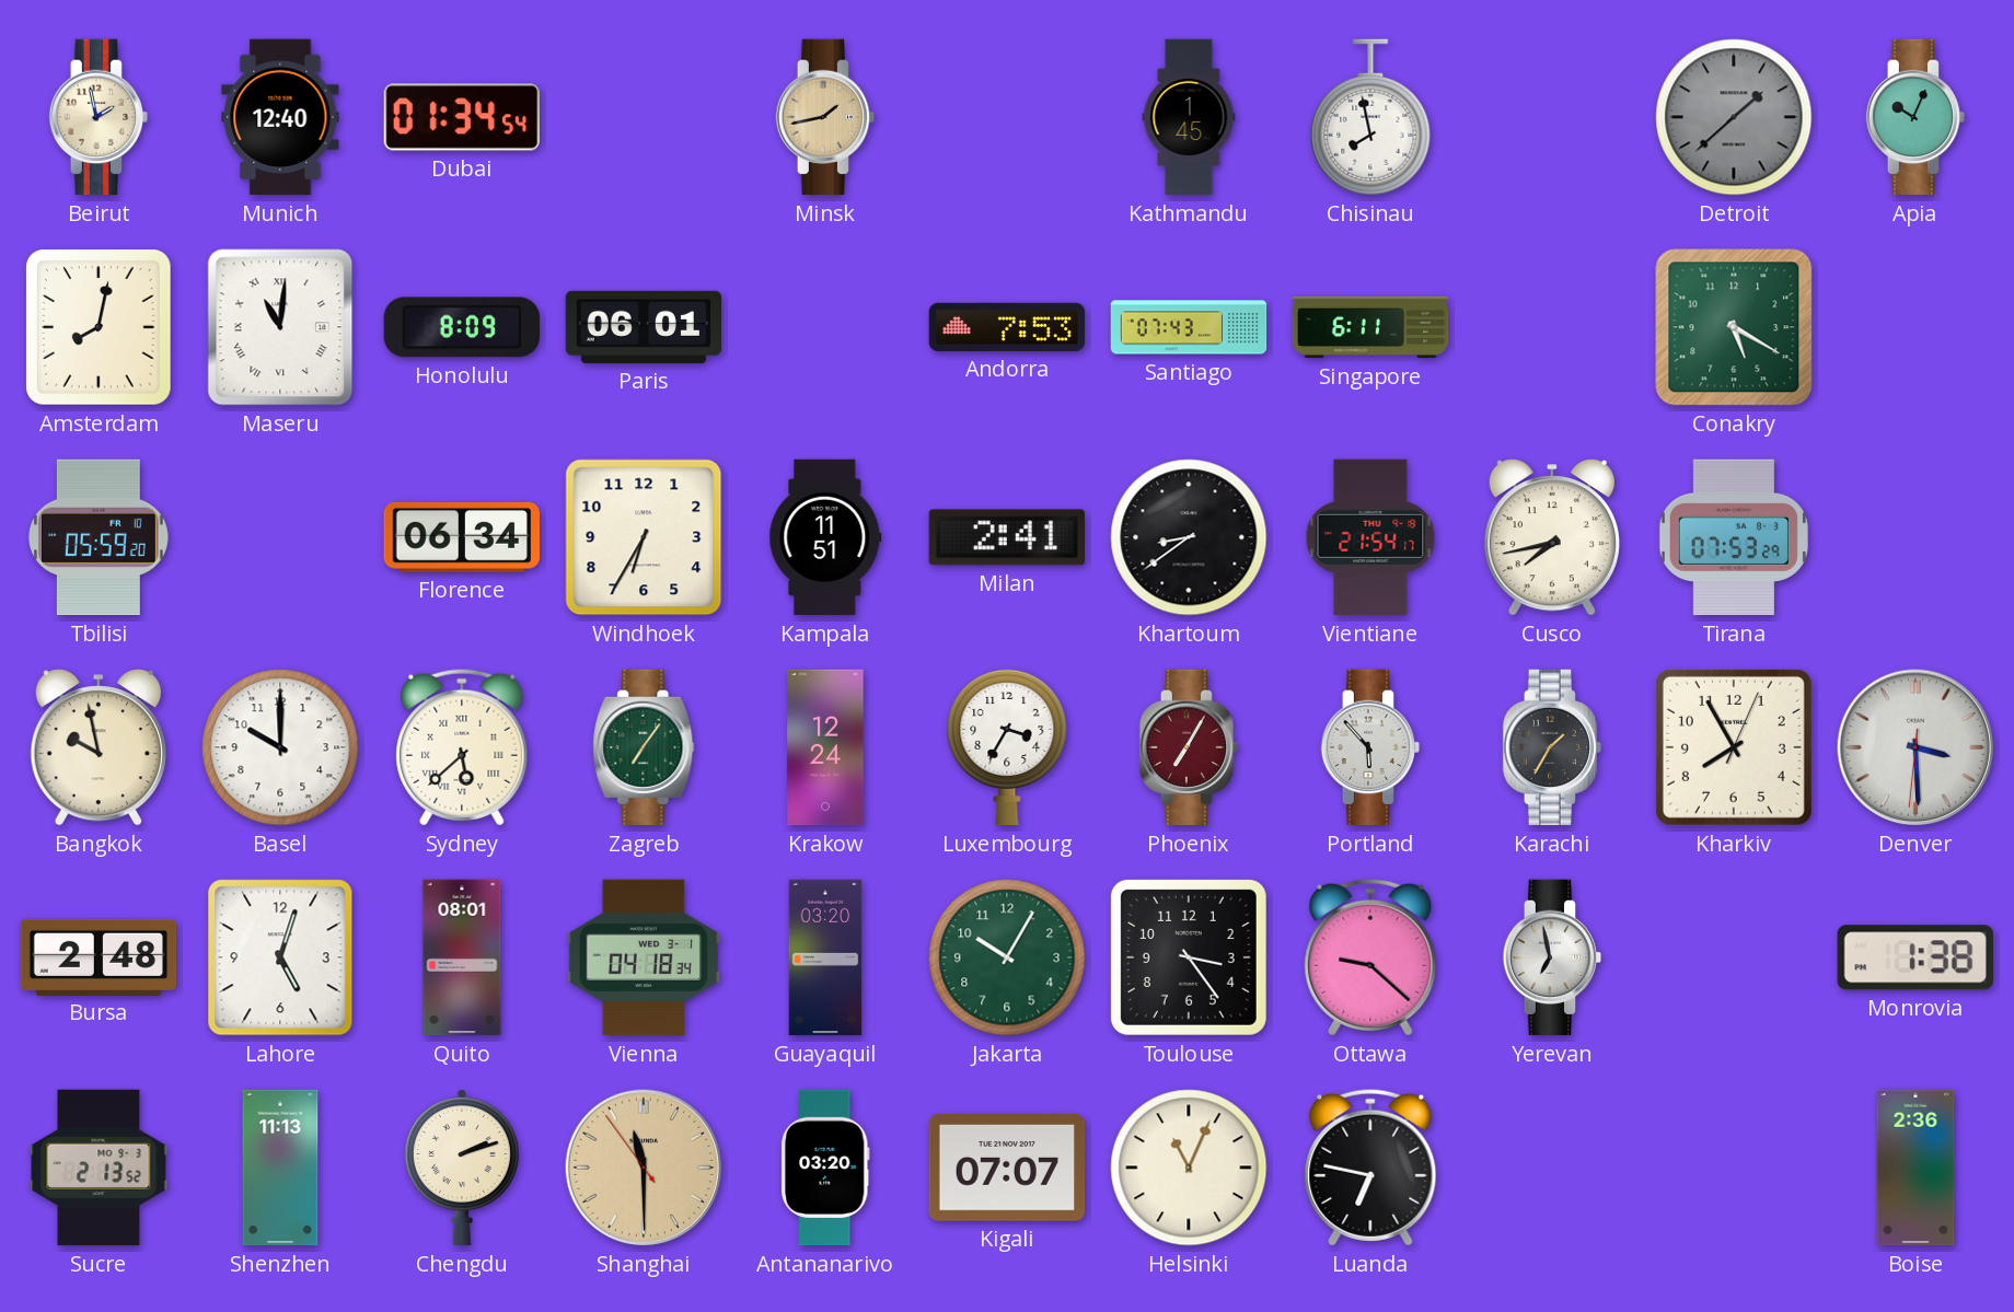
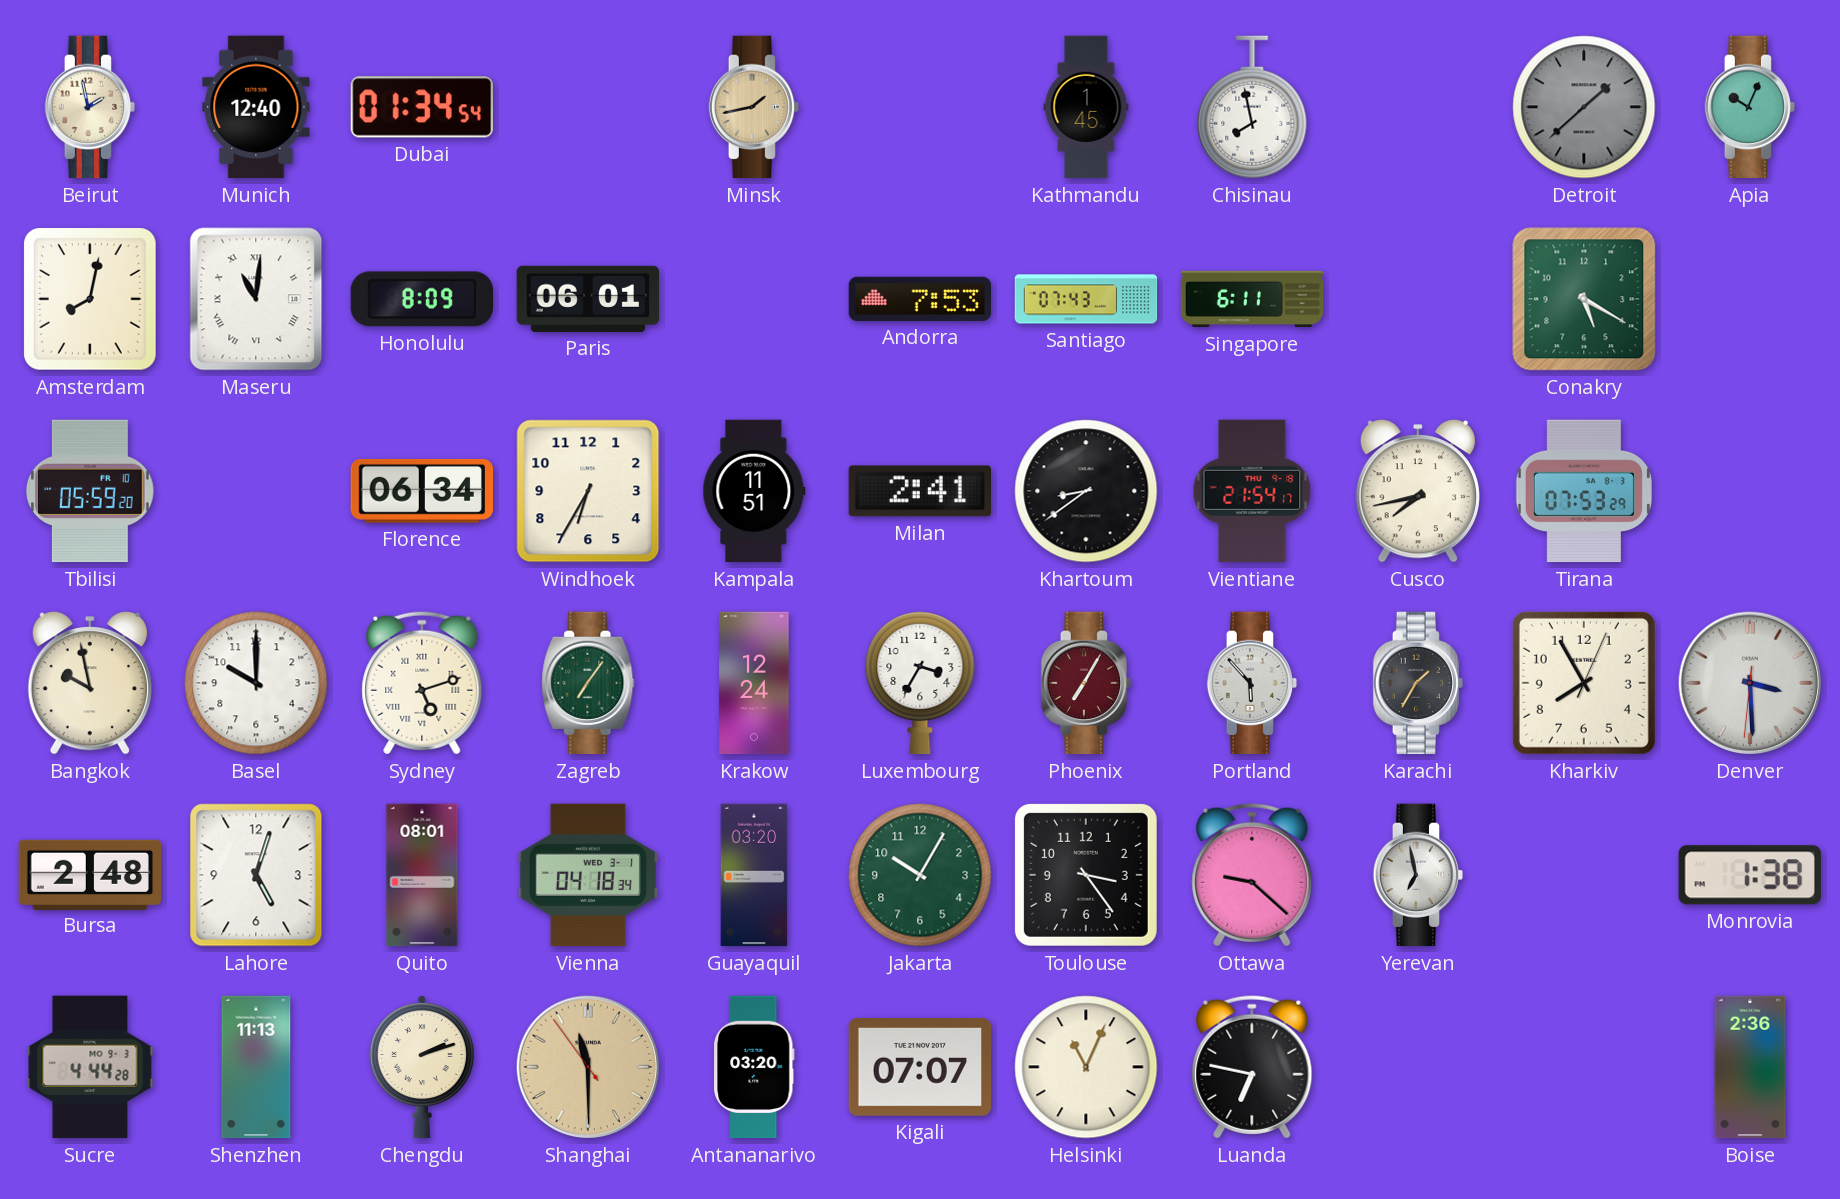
Sydney: 5:38 -> 5:12 (422, 683)
Sucre: 2:13 -> 4:44 (90, 1067)
